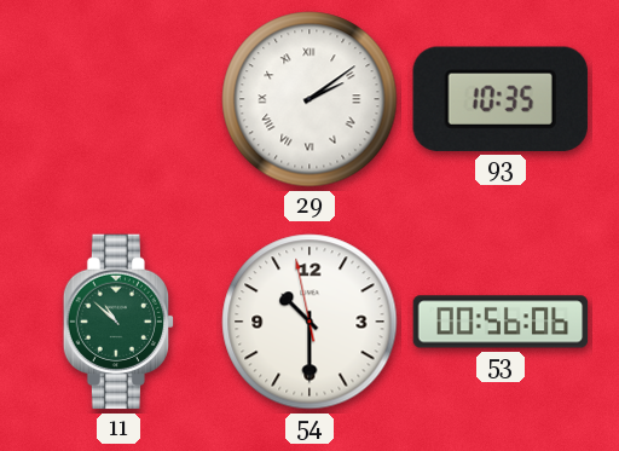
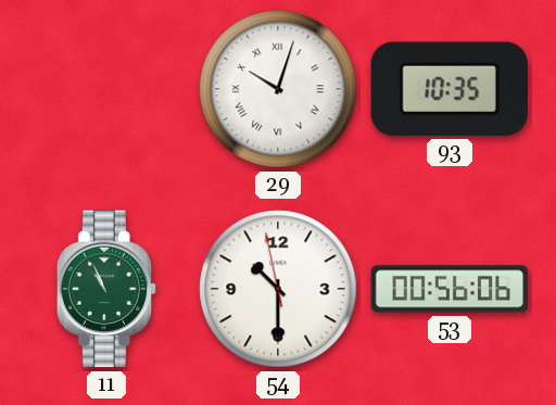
29: 2:09 -> 10:03 (278, 89)
11: 10:52 -> 10:56 (106, 289)
